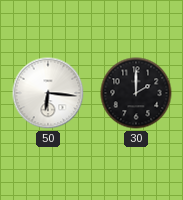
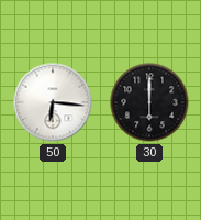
30: 2:00 -> 6:00 (149, 102)
